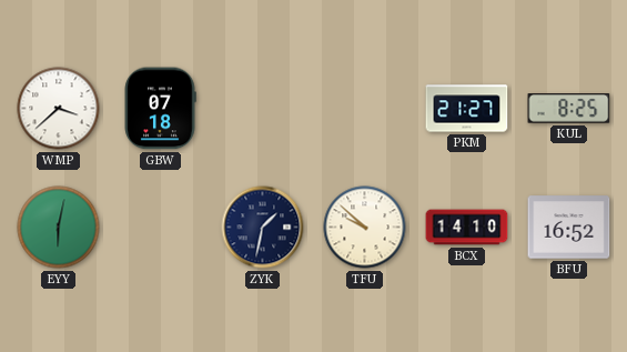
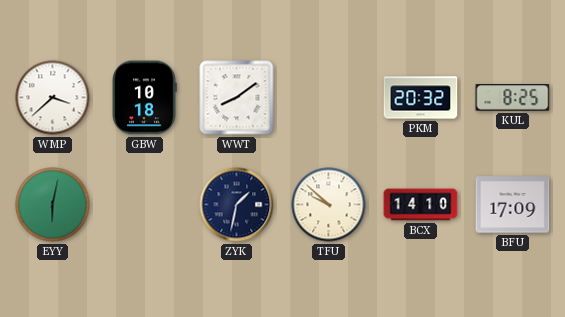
GBW: 07:18 -> 10:18 (144, 98)
WWT: none -> 8:09 (237, 98)
PKM: 21:27 -> 20:32 (421, 98)
BFU: 16:52 -> 17:09 (513, 205)
